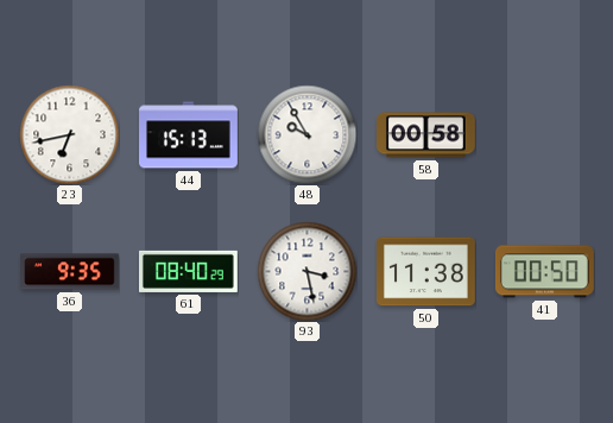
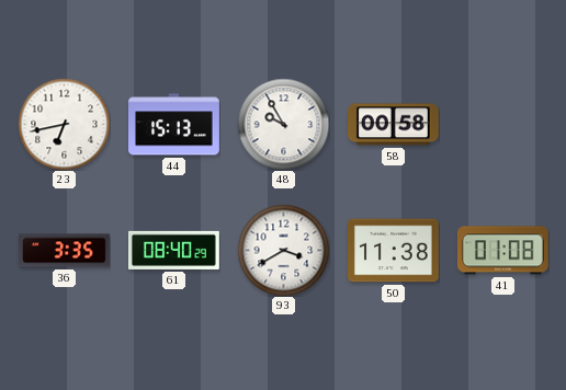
36: 9:35 -> 3:35 (65, 251)
93: 3:28 -> 3:40 (283, 250)
41: 00:50 -> 01:08 (502, 251)
